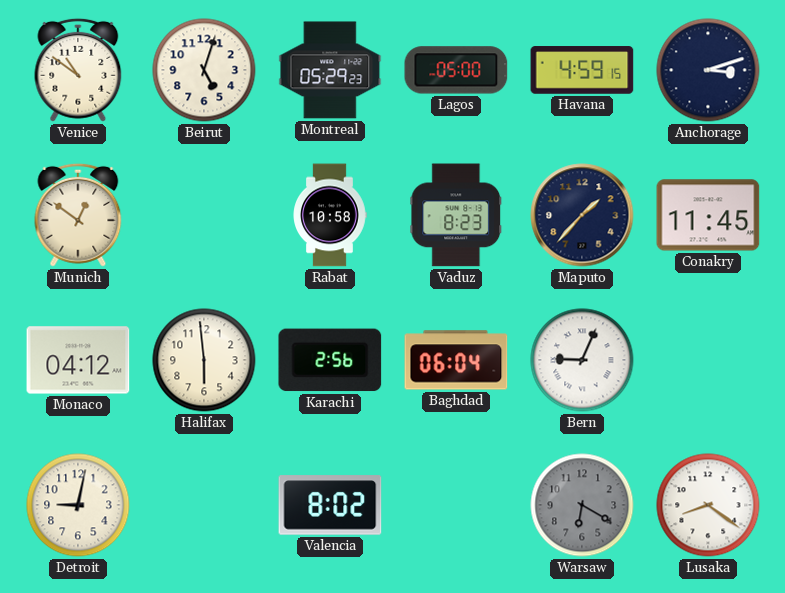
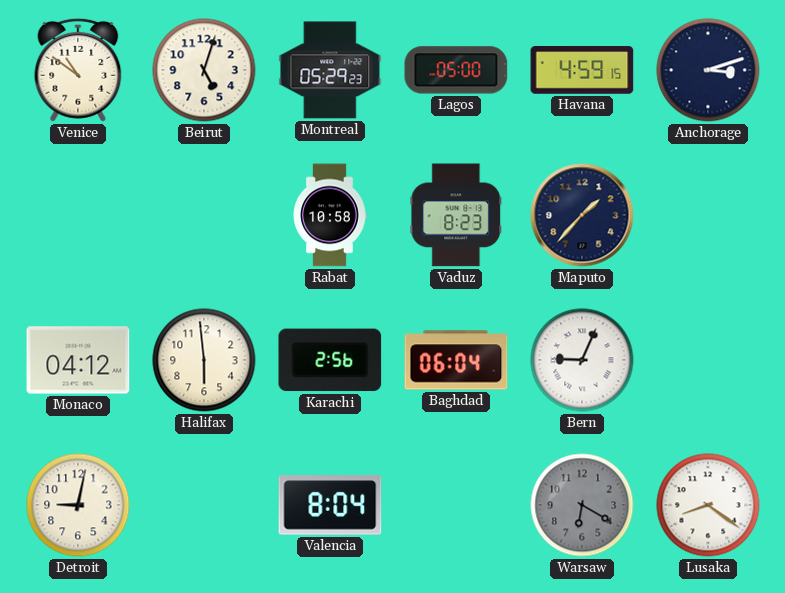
Munich: 12:51 -> none (78, 215)
Conakry: 11:45 -> none (708, 215)
Valencia: 8:02 -> 8:04 (330, 505)
